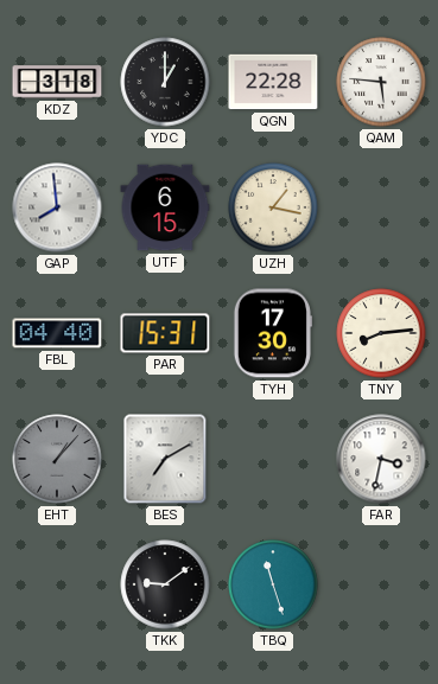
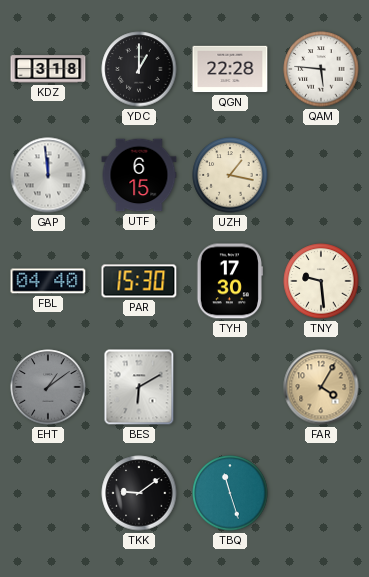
GAP: 7:59 -> 11:59 (48, 175)
PAR: 15:31 -> 15:30 (139, 281)
TNY: 8:14 -> 9:29 (321, 281)
EHT: 1:07 -> 1:09 (48, 387)
BES: 7:10 -> 6:10 (139, 387)
FAR: 3:32 -> 4:05 (321, 387)
FAR dial: white -> champagne (321, 387)
